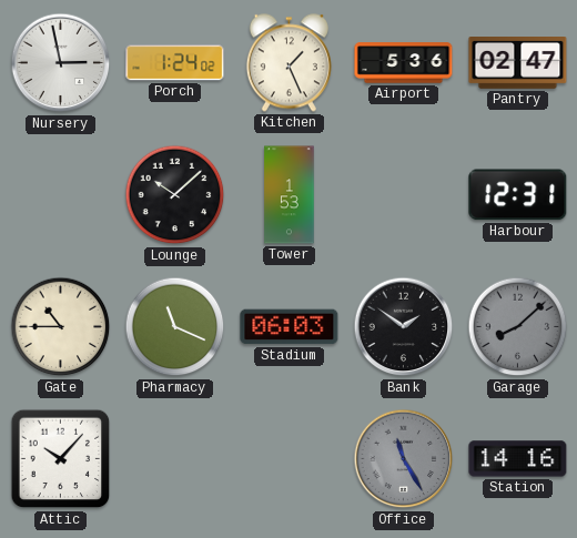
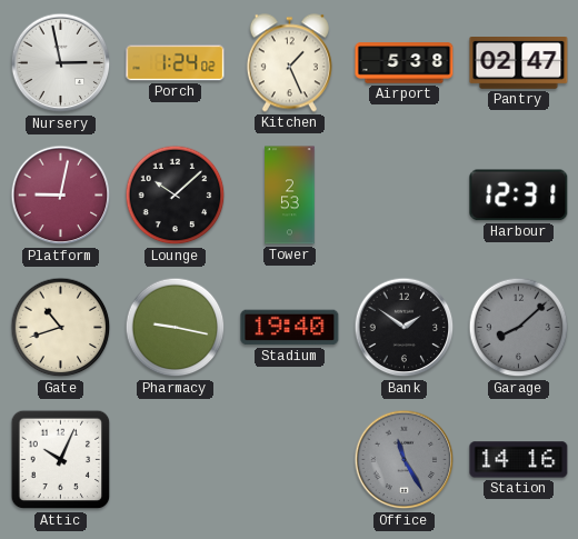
Airport: 5:36 -> 5:38 (405, 63)
Platform: none -> 9:02 (61, 196)
Tower: 1:53 -> 2:53 (290, 196)
Gate: 10:45 -> 10:42 (61, 328)
Pharmacy: 11:19 -> 9:17 (176, 328)
Stadium: 06:03 -> 19:40 (290, 328)
Attic: 10:07 -> 10:04 (61, 460)
